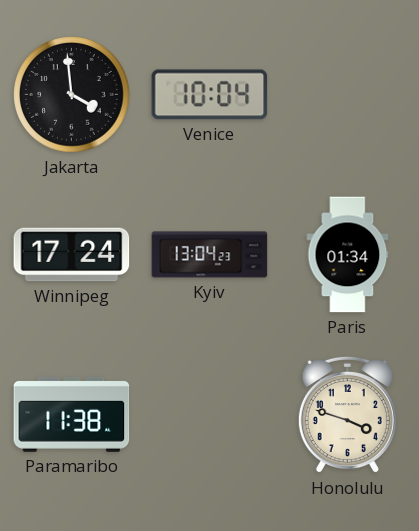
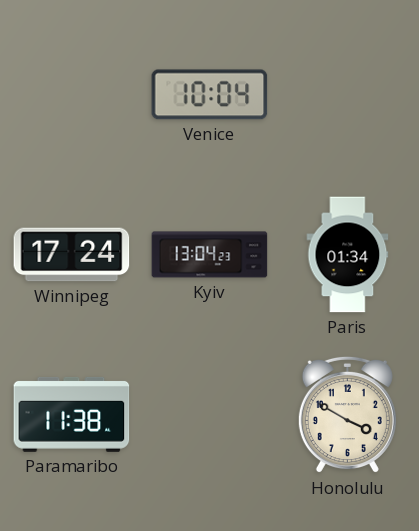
Jakarta: 3:59 -> none (72, 95)
Honolulu: 3:48 -> 3:50 (347, 415)
